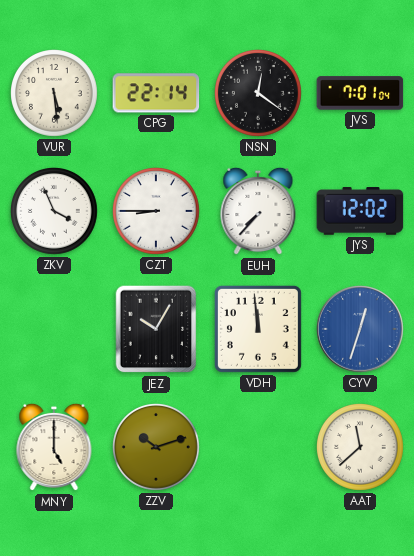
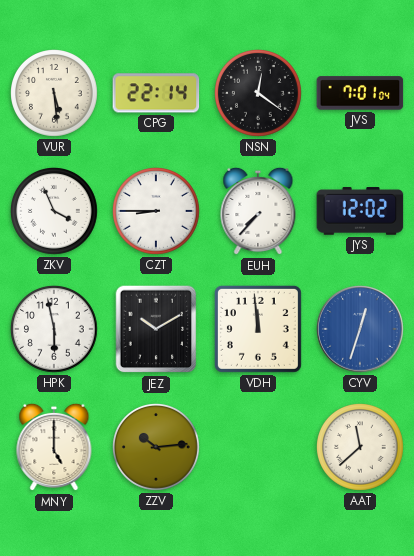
HPK: none -> 5:58 (55, 330)
JEZ: 10:05 -> 10:10 (156, 329)
ZZV: 10:12 -> 10:14 (157, 448)
